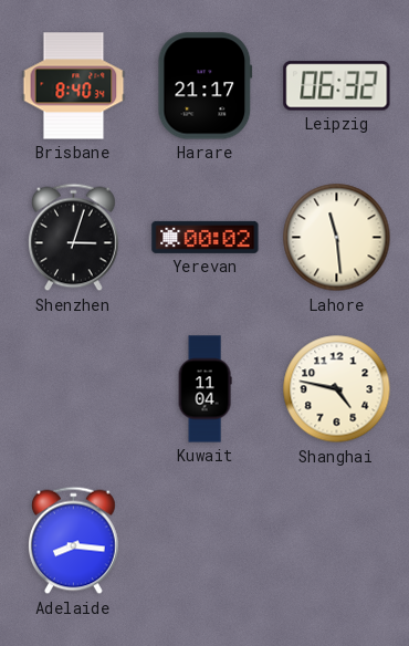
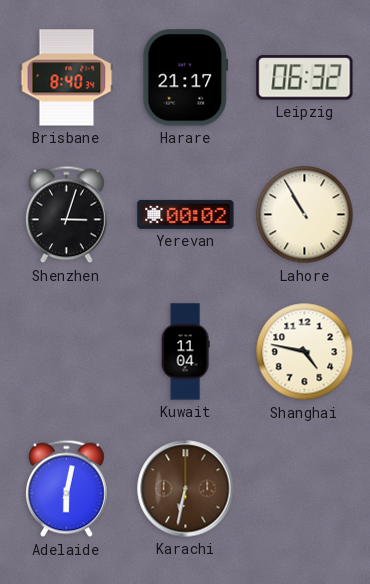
Lahore: 11:29 -> 10:55 (305, 215)
Adelaide: 8:16 -> 6:02 (67, 489)
Karachi: none -> 6:32 (186, 489)
